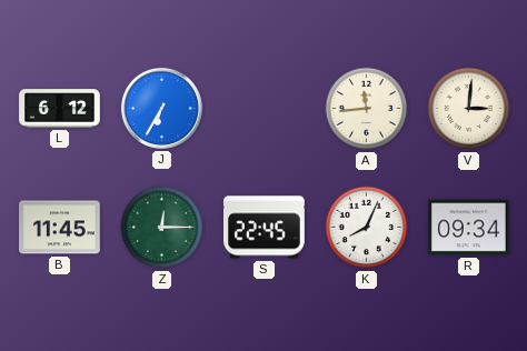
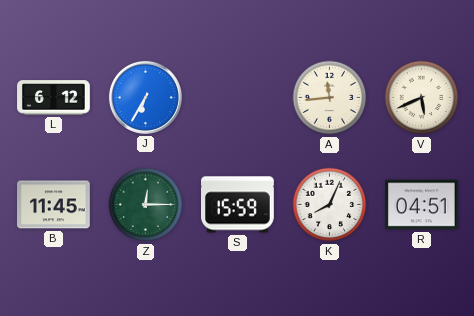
V: 3:01 -> 5:41 (422, 98)
S: 22:45 -> 15:59 (238, 205)
R: 09:34 -> 04:51 (422, 205)
